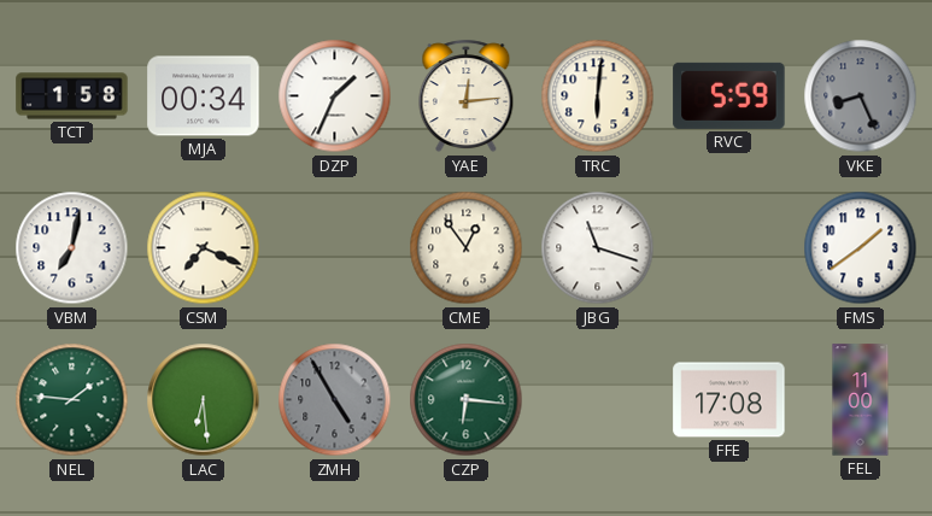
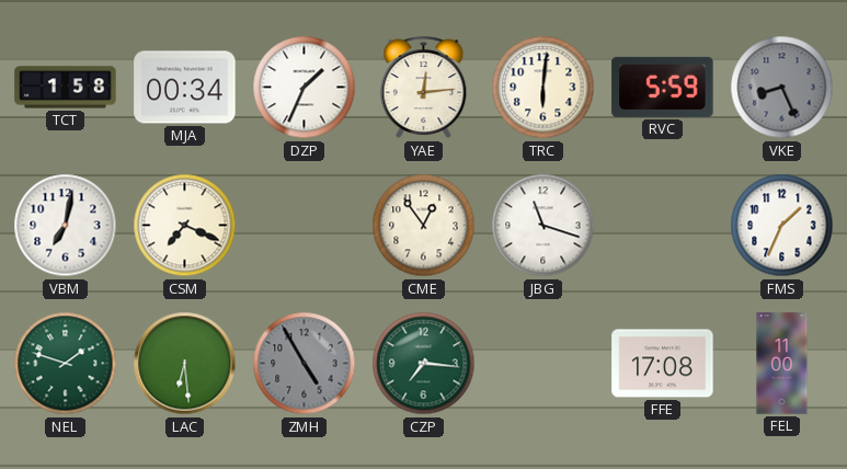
FMS: 1:39 -> 1:34 (782, 226)
NEL: 1:46 -> 1:48 (66, 364)
CZP: 6:16 -> 7:16 (424, 364)
